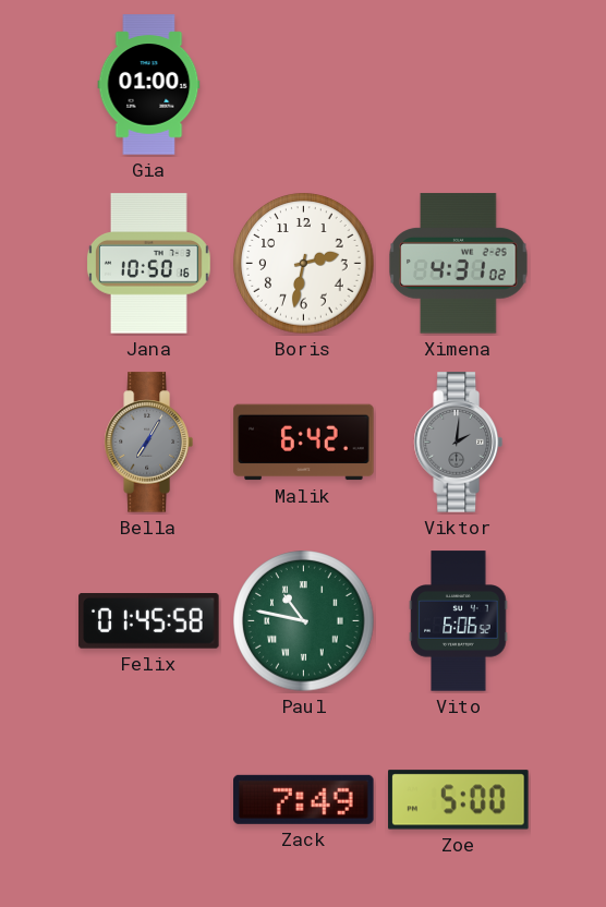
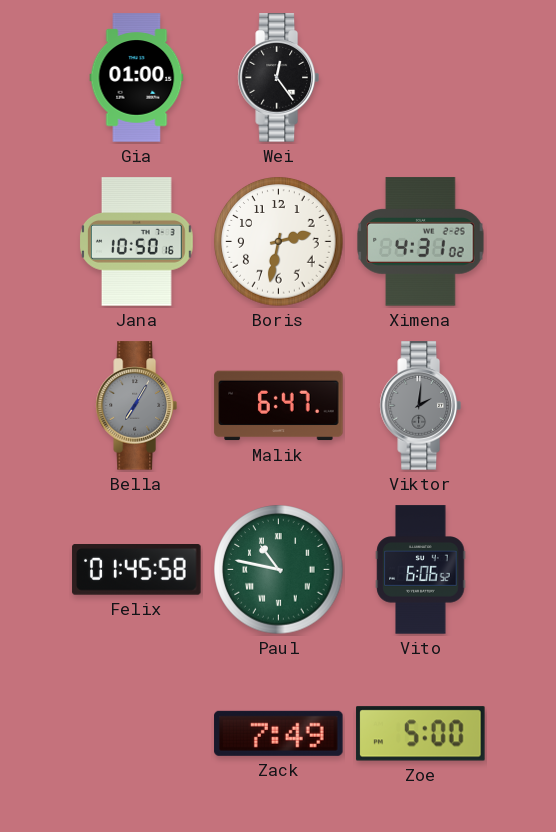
Wei: none -> 12:24 (278, 78)
Malik: 6:42 -> 6:47 (279, 406)
